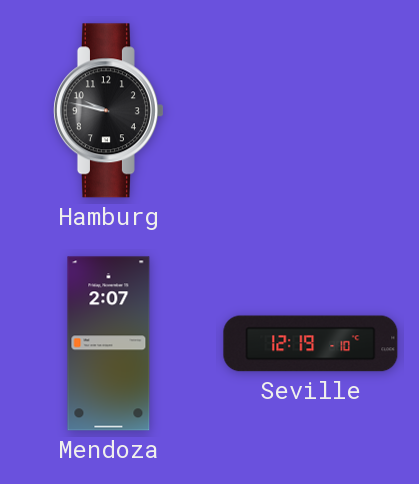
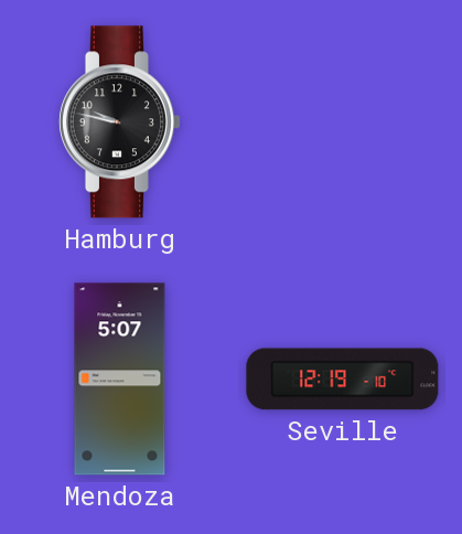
Mendoza: 2:07 -> 5:07 (120, 380)
